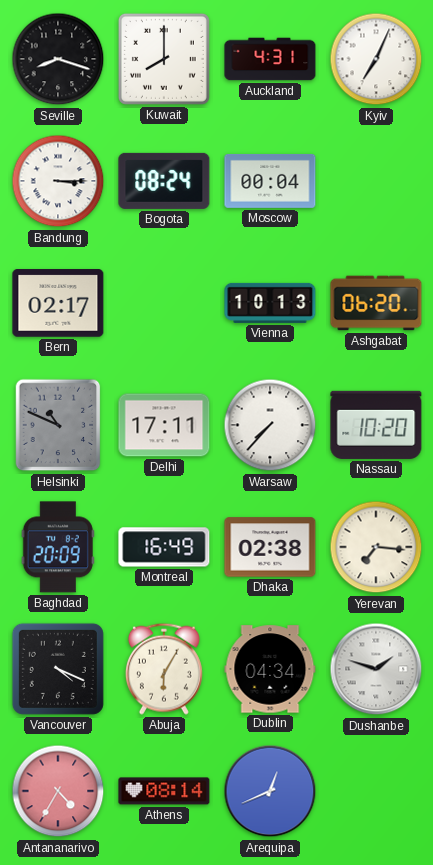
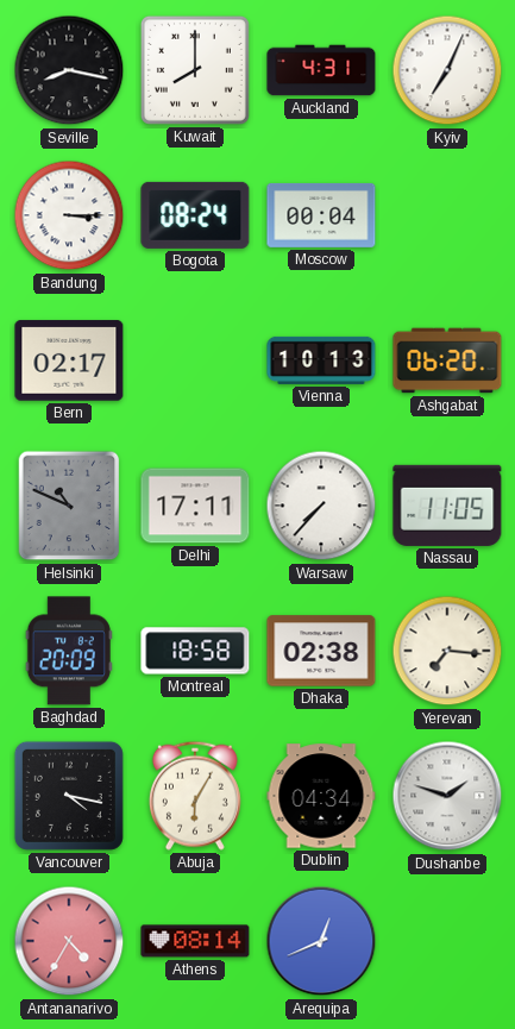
Seville: 8:18 -> 8:17 (69, 70)
Nassau: 10:20 -> 11:05 (447, 506)
Montreal: 16:49 -> 18:58 (195, 651)
Vancouver: 4:19 -> 4:17 (69, 796)
